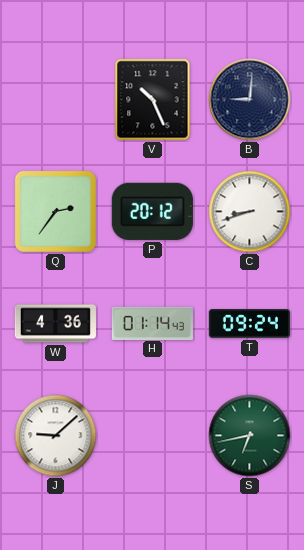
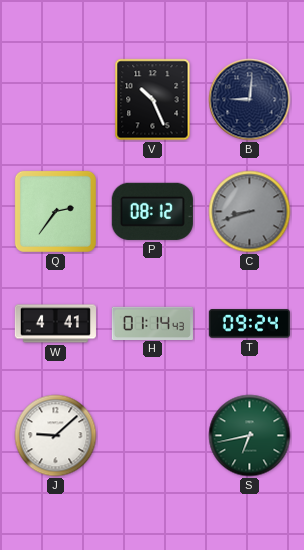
P: 20:12 -> 08:12 (152, 211)
C dial: white -> grey (250, 212)
W: 4:36 -> 4:41 (55, 324)
